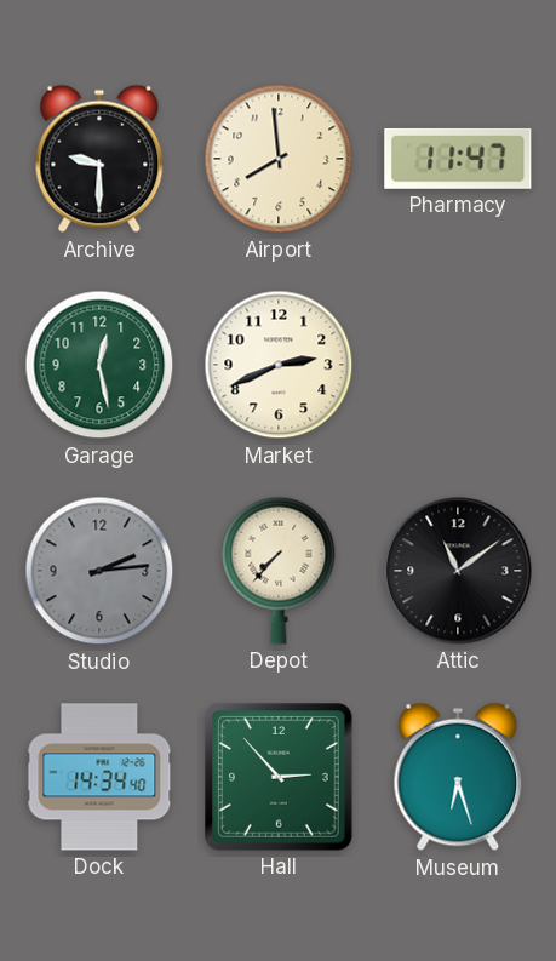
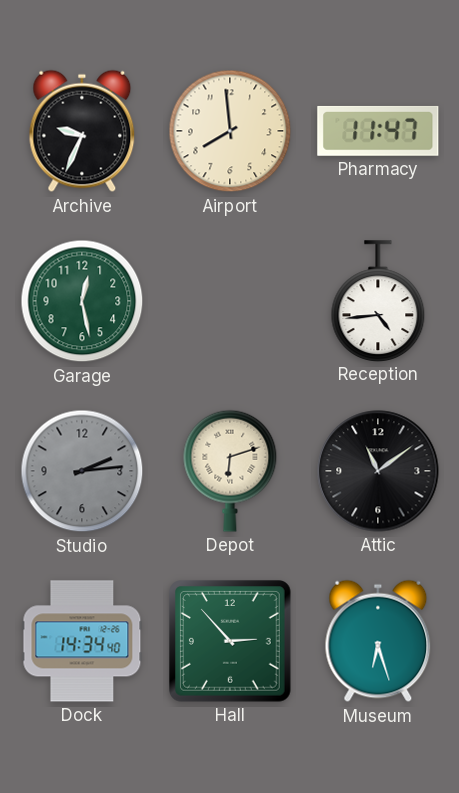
Archive: 9:30 -> 9:34 (82, 131)
Market: 2:41 -> none (279, 365)
Reception: none -> 4:44 (378, 301)
Depot: 7:37 -> 6:12 (230, 471)
